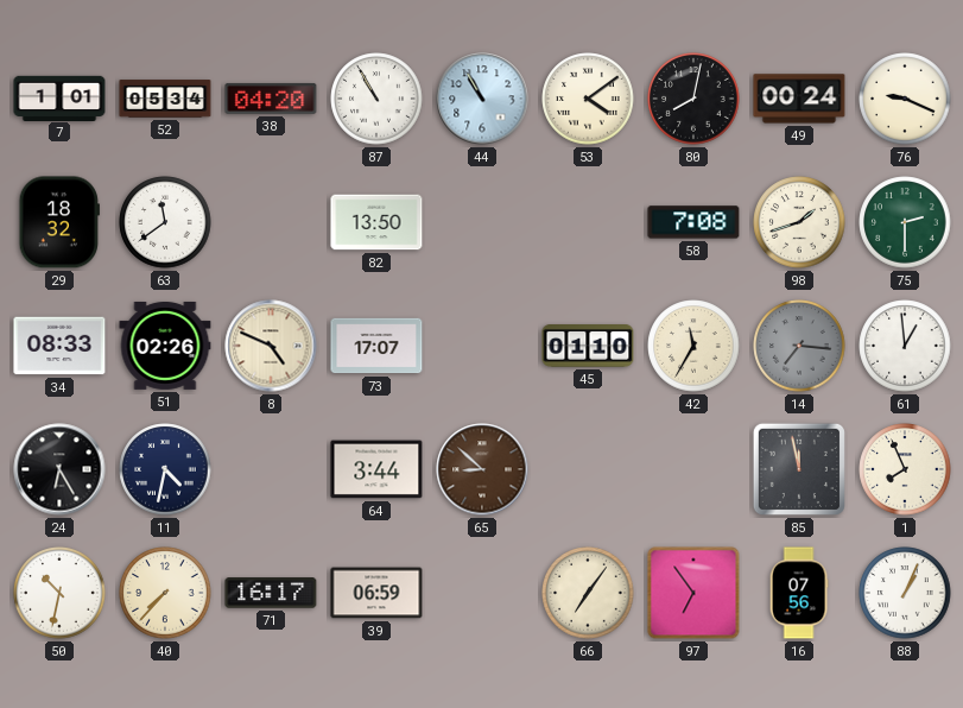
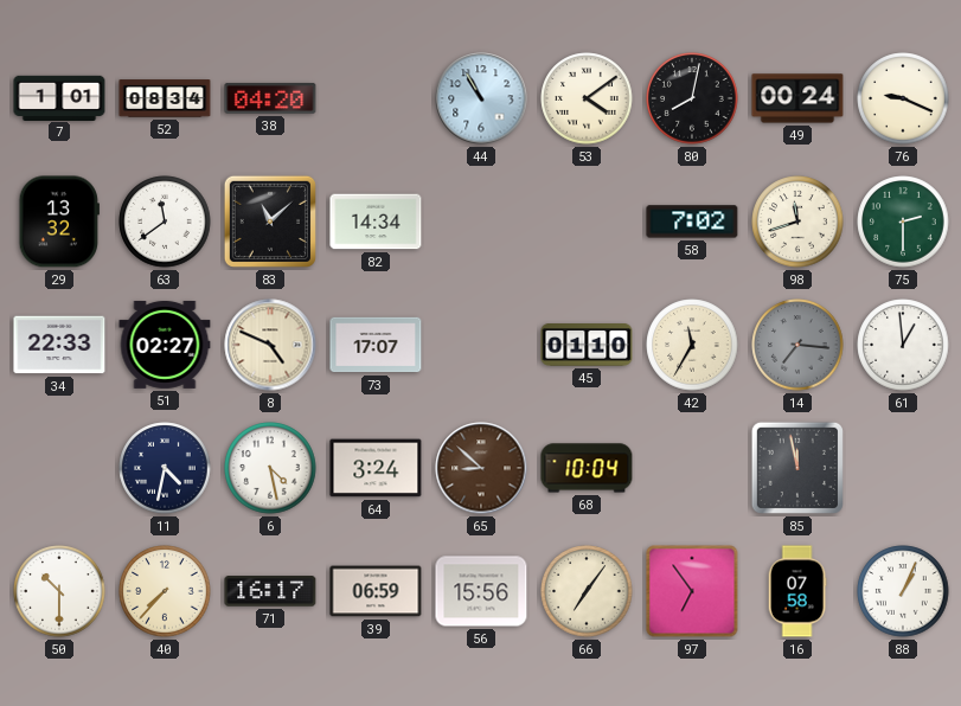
52: 05:34 -> 08:34 (165, 98)
87: 10:55 -> none (376, 99)
29: 18:32 -> 13:32 (59, 222)
83: none -> 11:08 (270, 222)
82: 13:50 -> 14:34 (376, 222)
58: 7:08 -> 7:02 (692, 222)
98: 1:42 -> 11:42 (797, 222)
34: 08:33 -> 22:33 (59, 345)
51: 02:26 -> 02:27 (165, 345)
24: 6:25 -> none (59, 469)
6: none -> 4:28 (270, 468)
64: 3:44 -> 3:24 (376, 468)
68: none -> 10:04 (587, 468)
1: 7:56 -> none (905, 469)
50: 10:32 -> 10:30 (59, 591)
56: none -> 15:56 (481, 591)
16: 07:56 -> 07:58 (797, 591)
